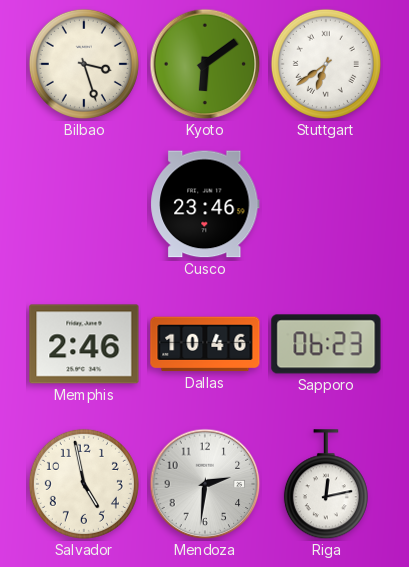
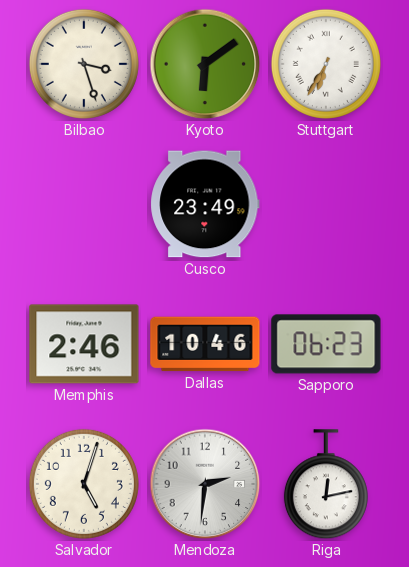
Stuttgart: 6:39 -> 6:35 (326, 64)
Cusco: 23:46 -> 23:49 (205, 204)
Salvador: 4:58 -> 5:03 (84, 484)
